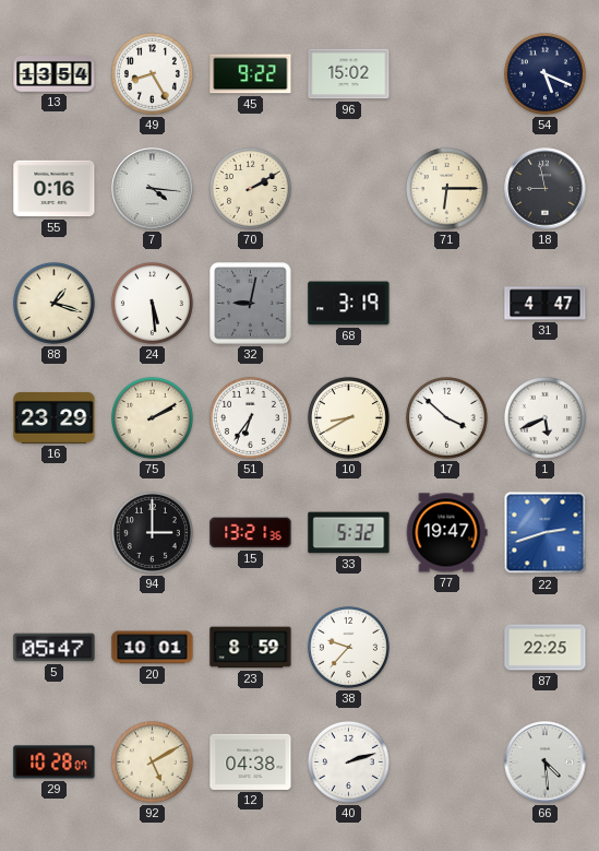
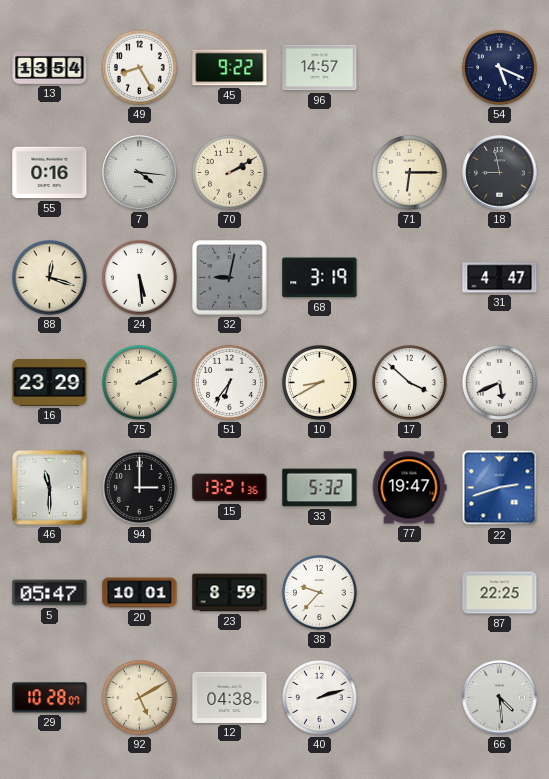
96: 15:02 -> 14:57 (320, 68)
88: 1:18 -> 12:18 (49, 277)
46: none -> 11:30 (50, 488)
